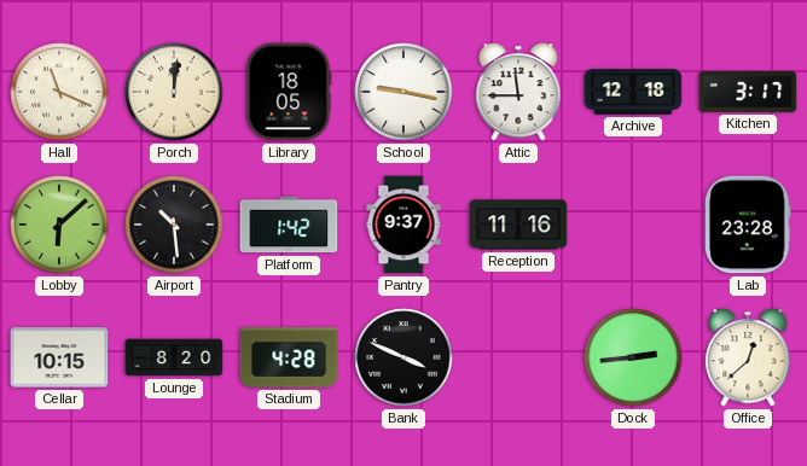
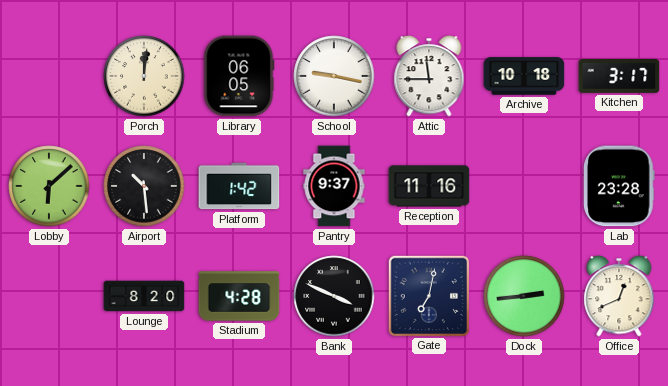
Hall: 11:19 -> none (59, 92)
Library: 18:05 -> 06:05 (239, 76)
Archive: 12:18 -> 10:18 (524, 76)
Cellar: 10:15 -> none (59, 357)
Gate: none -> 7:02 (428, 295)
Office: 12:38 -> 12:41 (619, 296)
